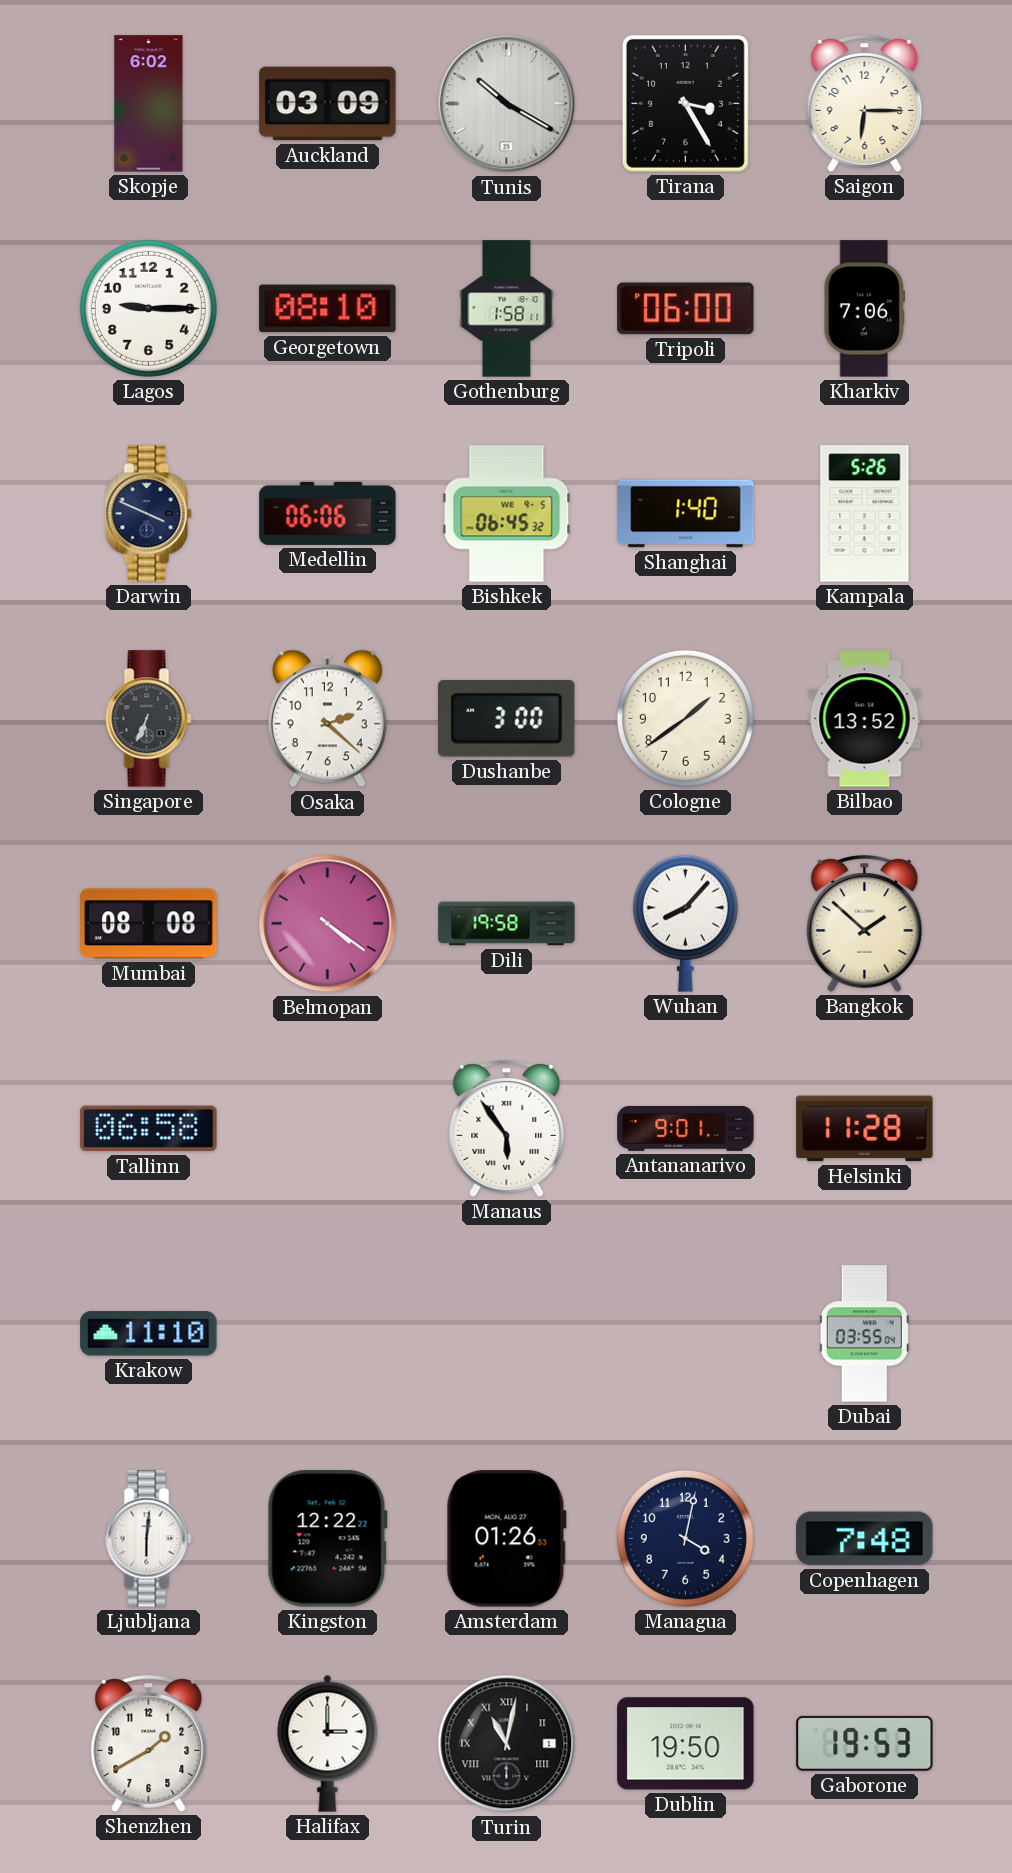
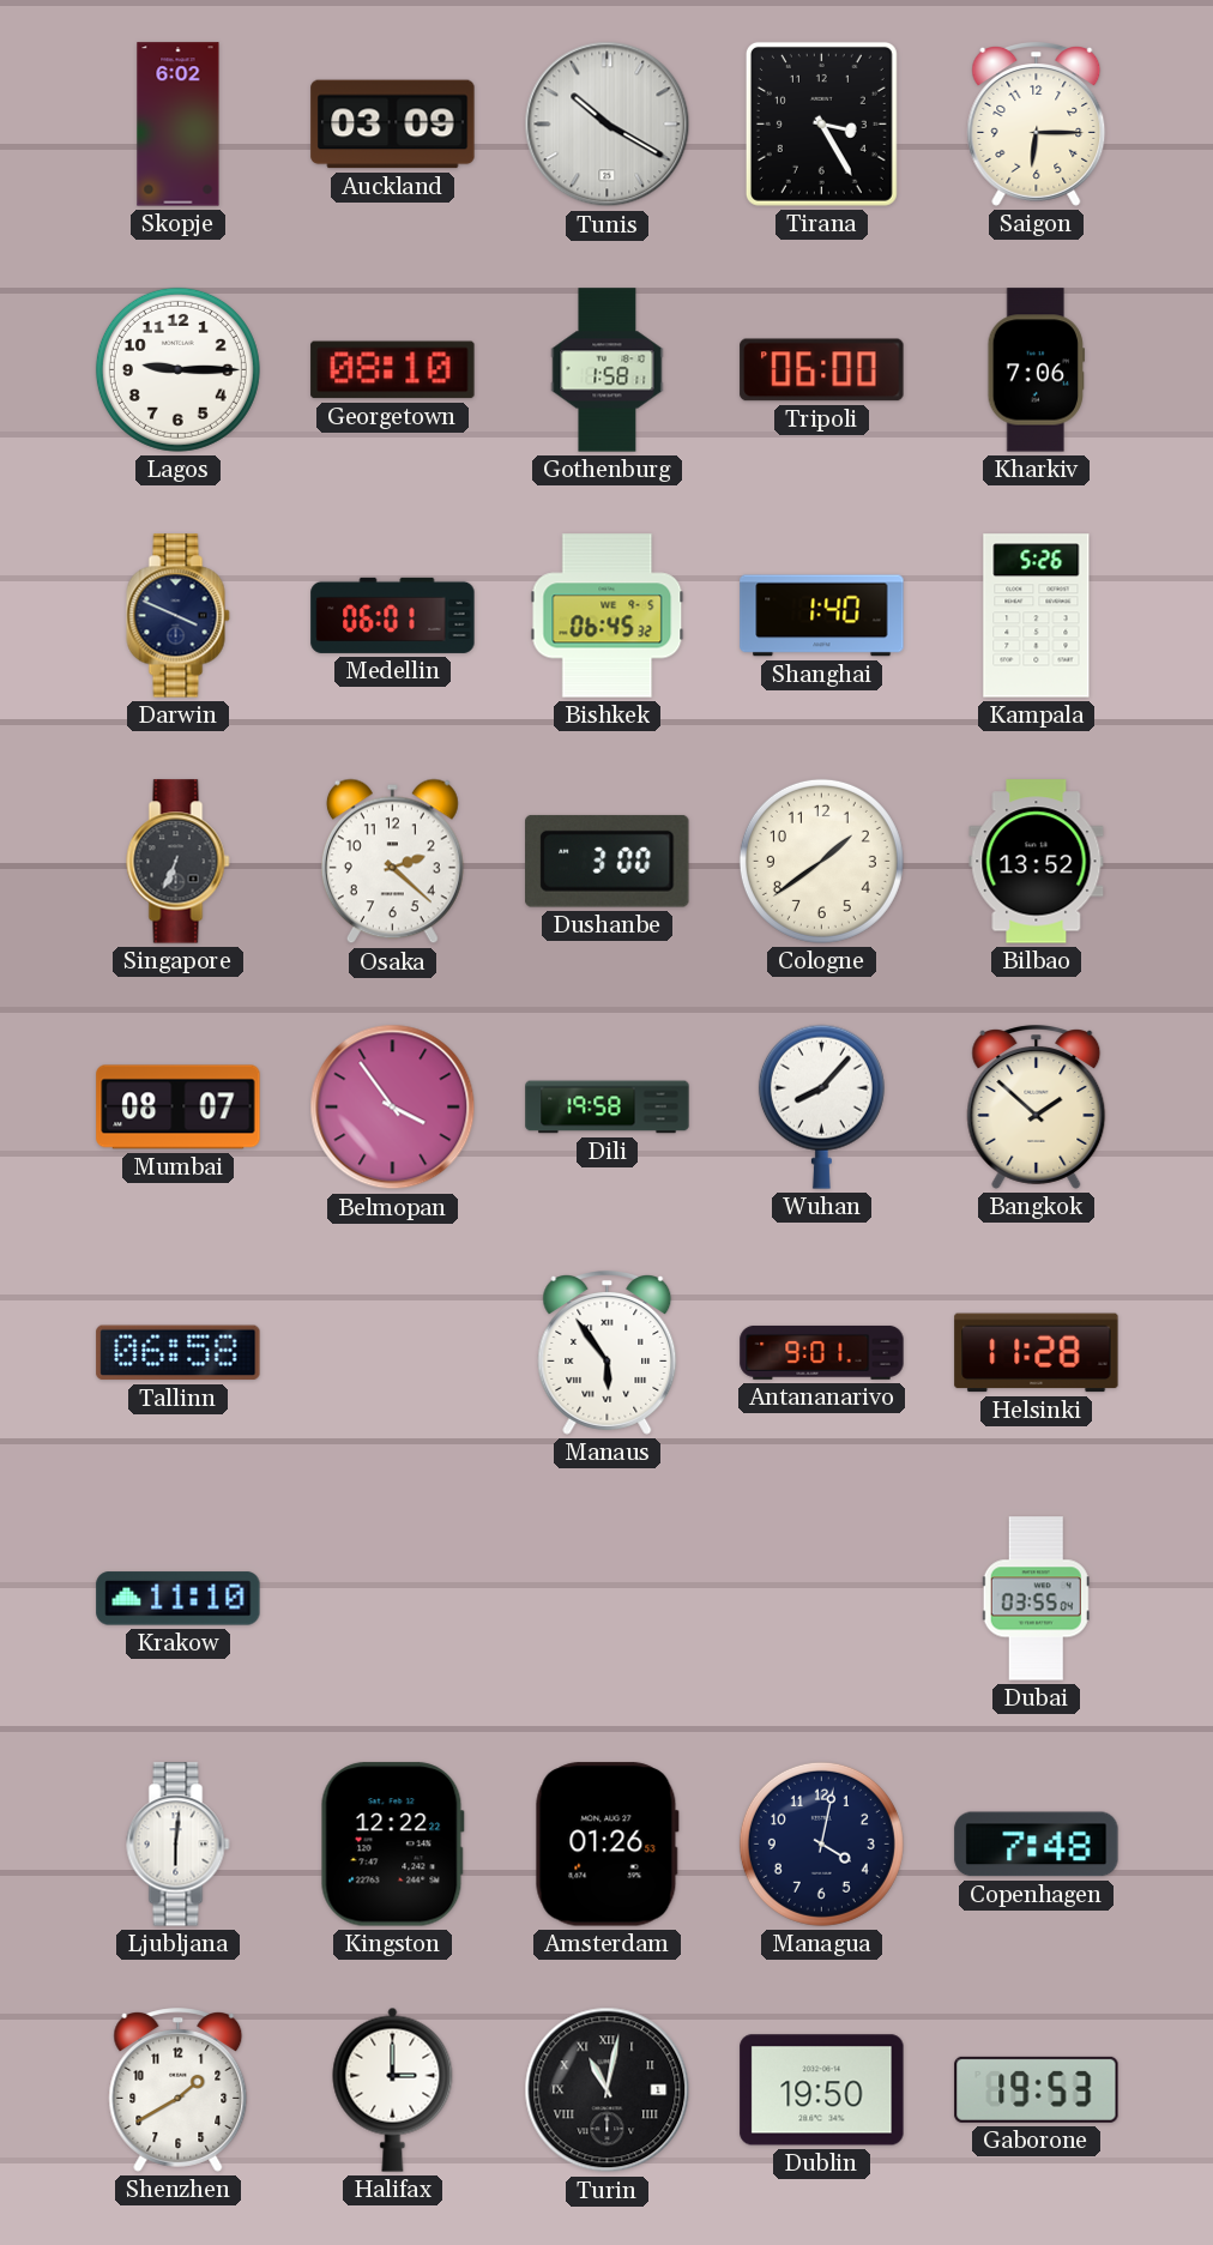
Medellin: 06:06 -> 06:01 (393, 615)
Mumbai: 08:08 -> 08:07 (179, 1108)
Belmopan: 4:21 -> 3:54 (393, 1108)
